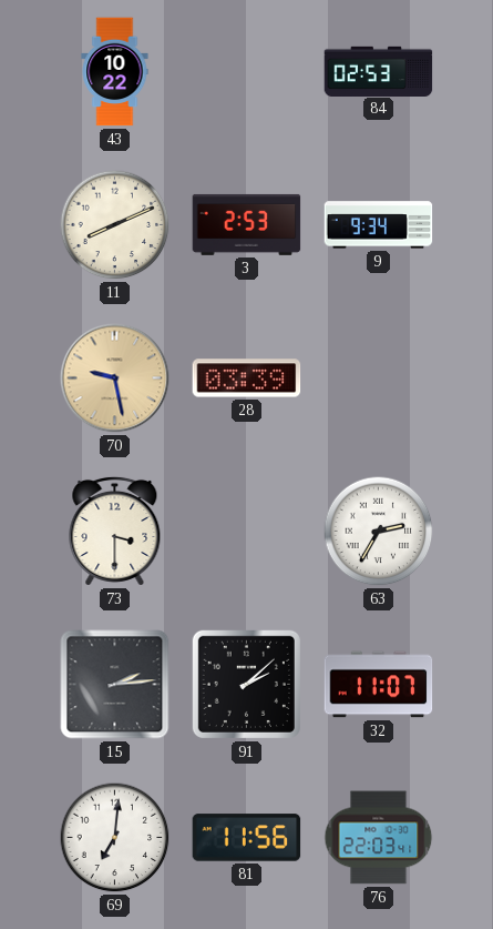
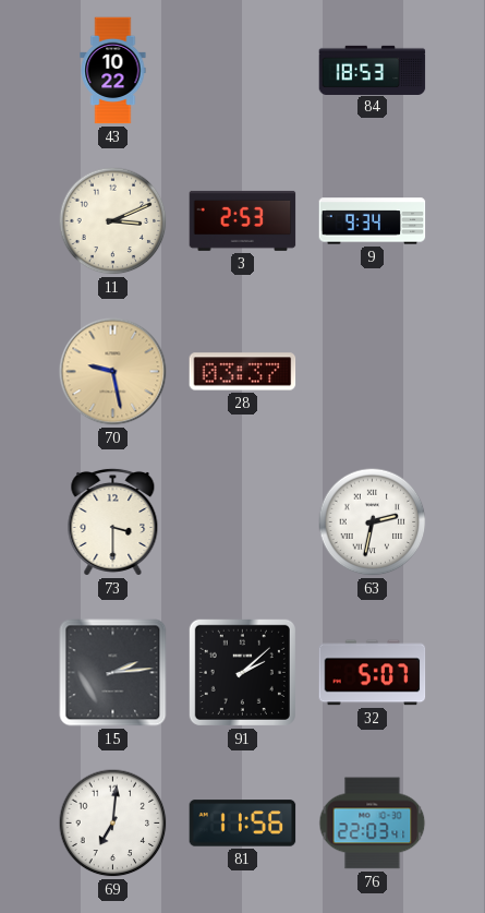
84: 02:53 -> 18:53 (373, 70)
11: 8:11 -> 3:11 (113, 221)
28: 03:39 -> 03:37 (243, 372)
63: 2:35 -> 2:32 (373, 522)
32: 11:07 -> 5:07 (373, 673)
